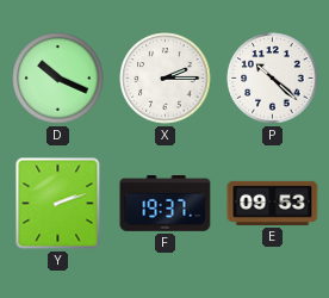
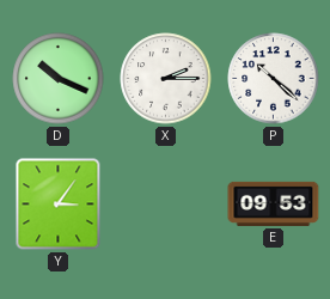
Y: 2:12 -> 3:06 (59, 205)
F: 19:37 -> none (166, 204)
